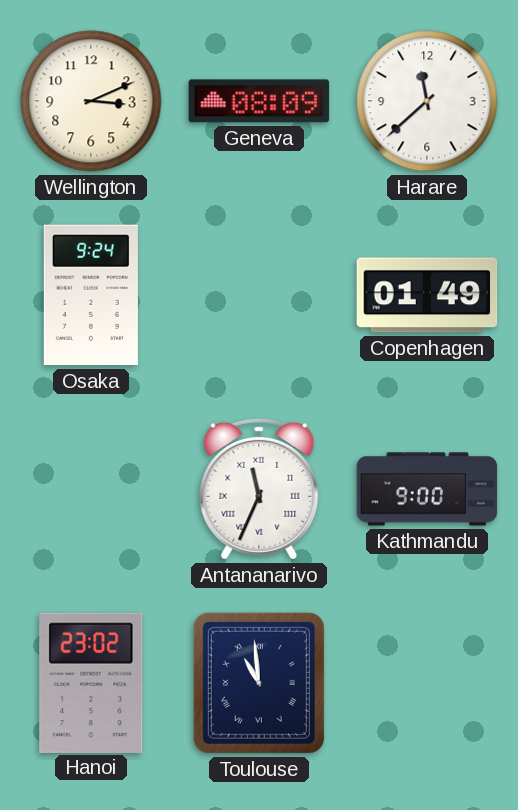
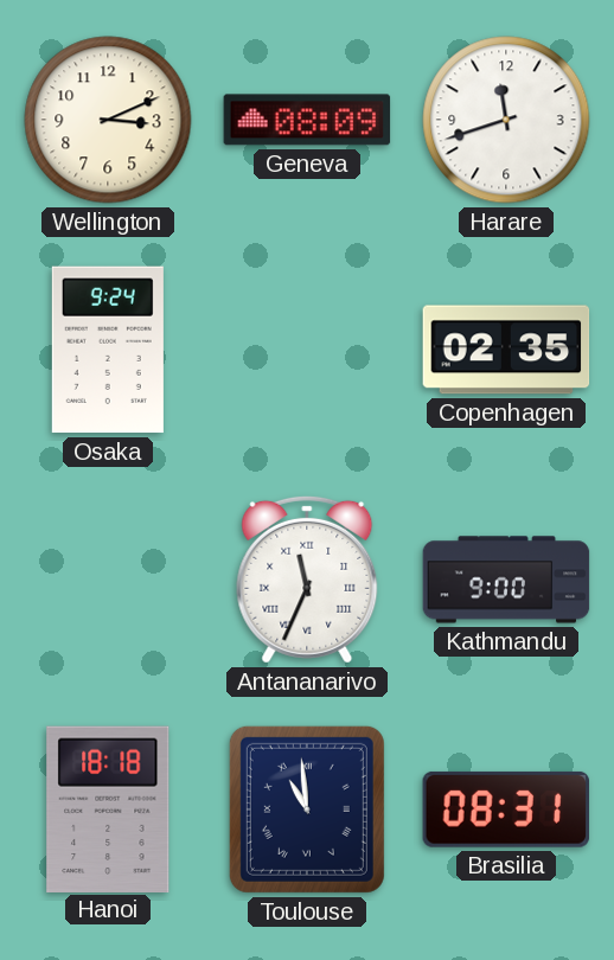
Harare: 11:38 -> 11:42 (506, 120)
Copenhagen: 01:49 -> 02:35 (506, 350)
Hanoi: 23:02 -> 18:18 (108, 808)
Brasilia: none -> 08:31 (505, 809)
